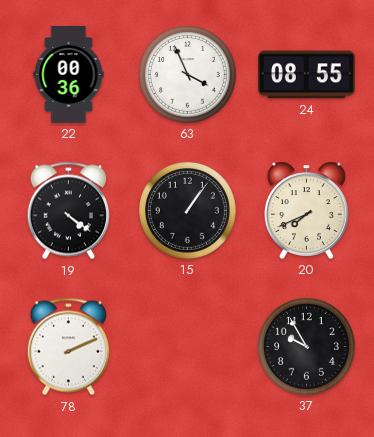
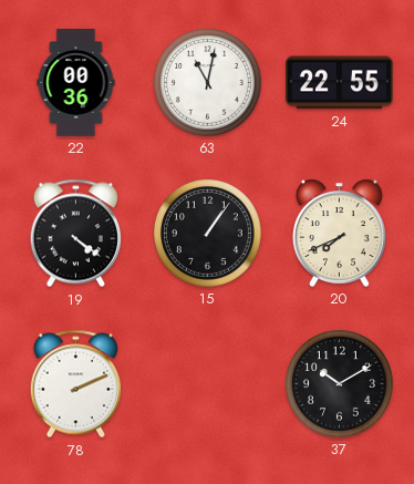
63: 3:56 -> 11:02 (208, 82)
24: 08:55 -> 22:55 (340, 83)
37: 9:55 -> 10:10 (340, 383)
